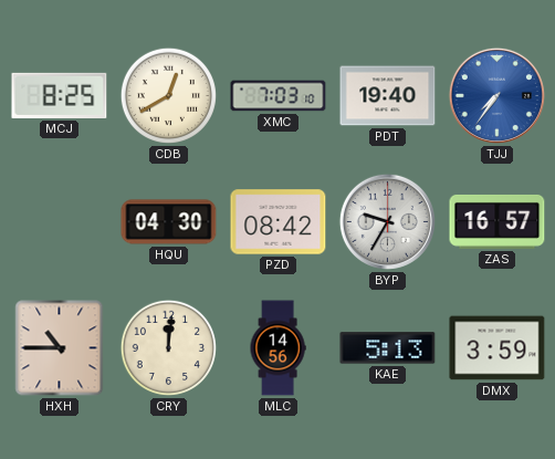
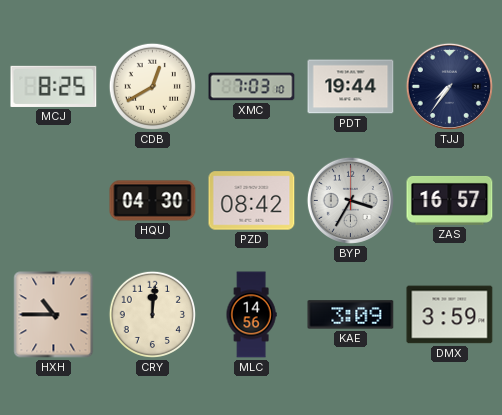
PDT: 19:40 -> 19:44 (351, 87)
TJJ dial: blue -> navy (449, 86)
BYP: 9:35 -> 3:35 (350, 200)
KAE: 5:13 -> 3:09 (351, 315)
